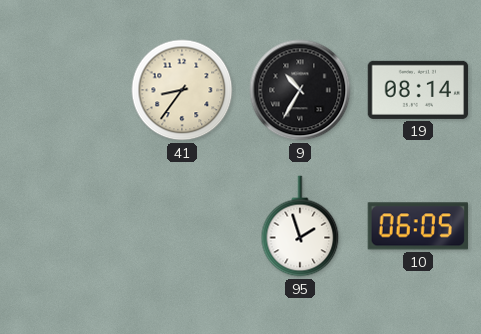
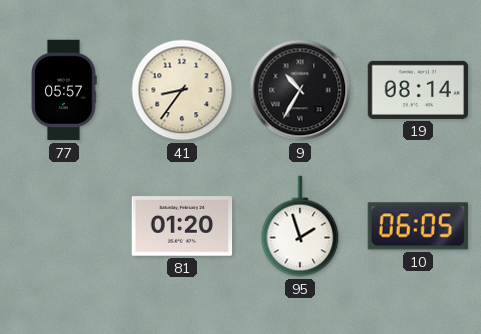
77: none -> 05:57 (64, 90)
81: none -> 01:20 (182, 226)
